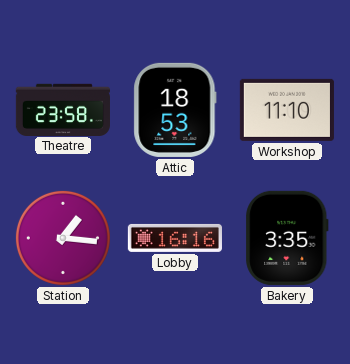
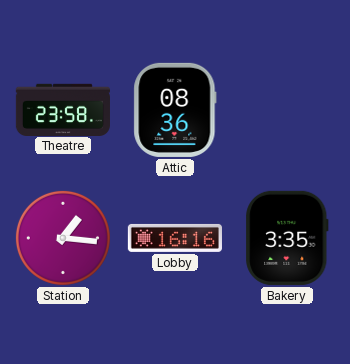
Attic: 18:53 -> 08:36 (175, 110)
Workshop: 11:10 -> none (287, 110)
